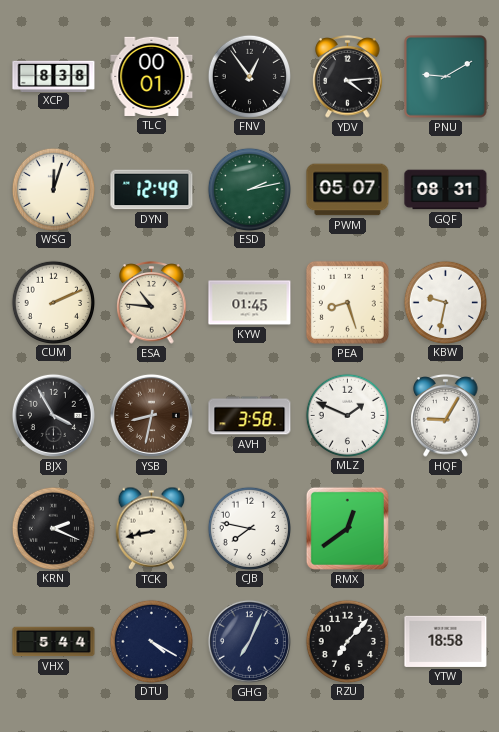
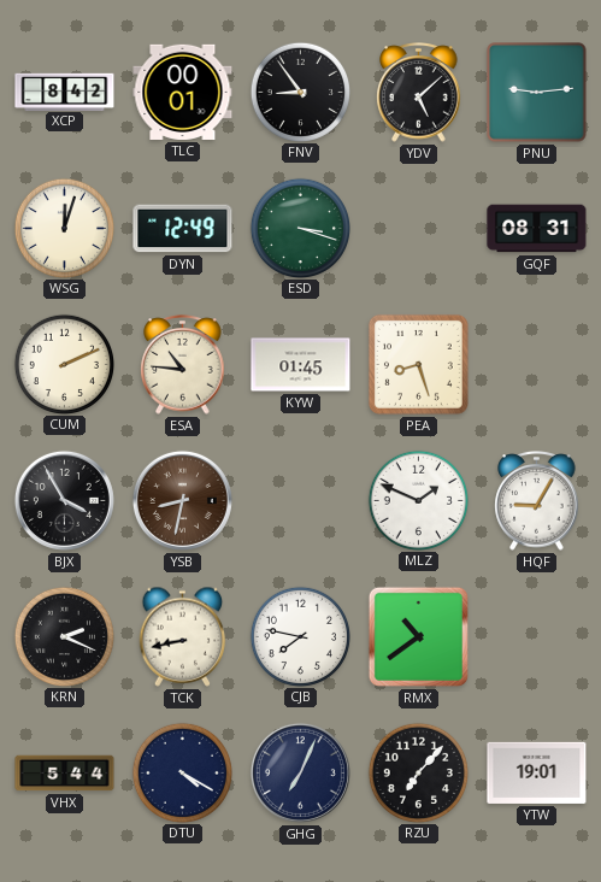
XCP: 8:38 -> 8:42 (65, 92)
FNV: 12:54 -> 8:54 (300, 92)
YDV: 4:14 -> 5:08 (419, 93)
PNU: 9:10 -> 9:14 (537, 93)
ESD: 2:13 -> 3:18 (300, 228)
PWM: 05:07 -> none (348, 190)
KBW: 9:32 -> none (445, 302)
AVH: 3:58 -> none (250, 416)
RMX: 12:39 -> 10:39 (418, 636)
YTW: 18:58 -> 19:01 (537, 772)
